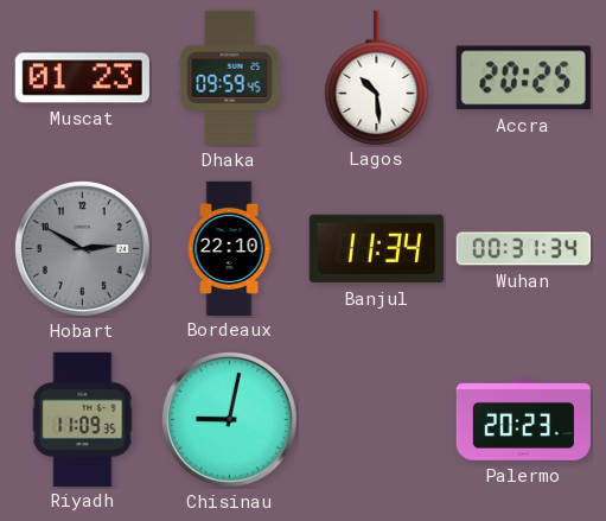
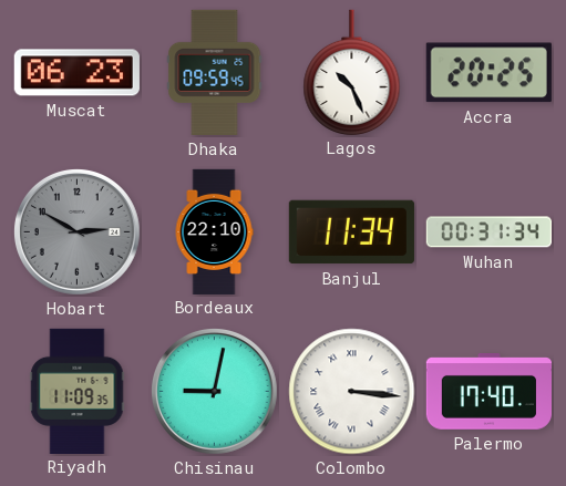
Muscat: 01:23 -> 06:23 (76, 73)
Lagos: 10:29 -> 10:26 (352, 72)
Colombo: none -> 3:16 (352, 392)
Palermo: 20:23 -> 17:40 (488, 392)
